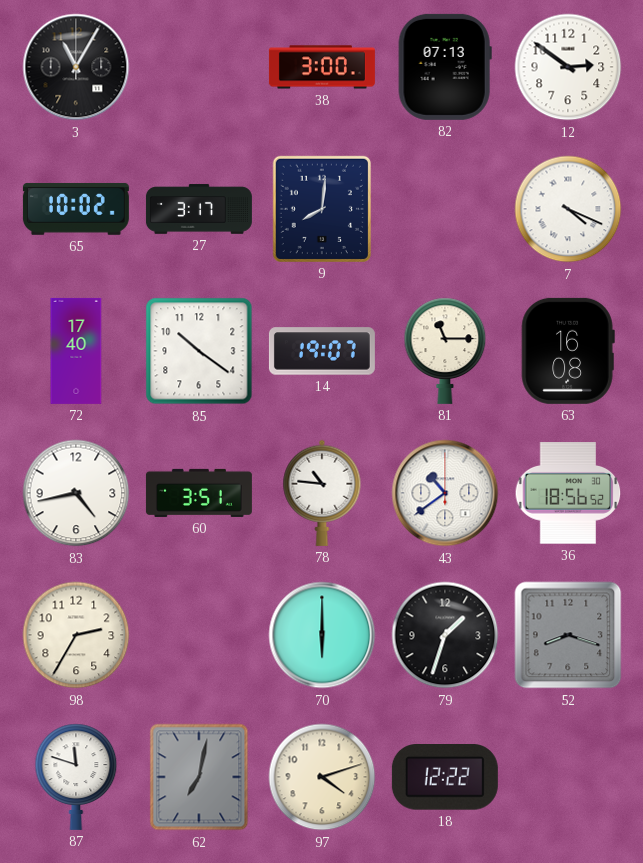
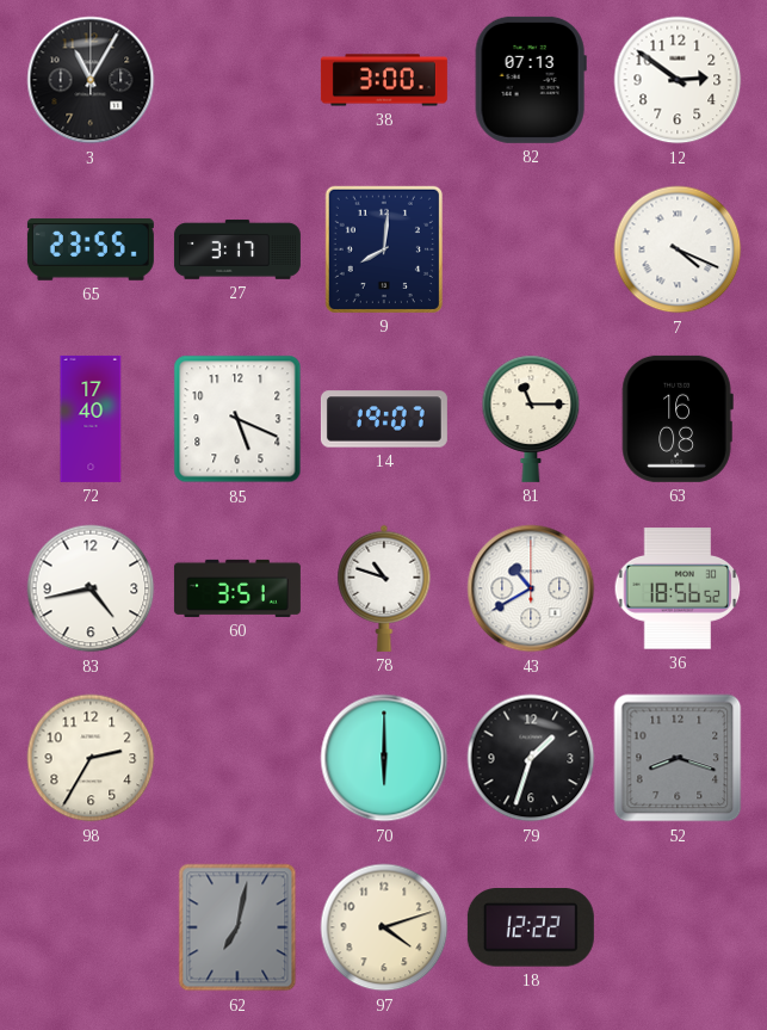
65: 10:02 -> 23:55 (91, 249)
85: 10:21 -> 5:19 (237, 419)
78: 10:46 -> 10:48 (384, 588)
43: 10:39 -> 10:40 (531, 588)
87: 11:48 -> none (76, 777)
